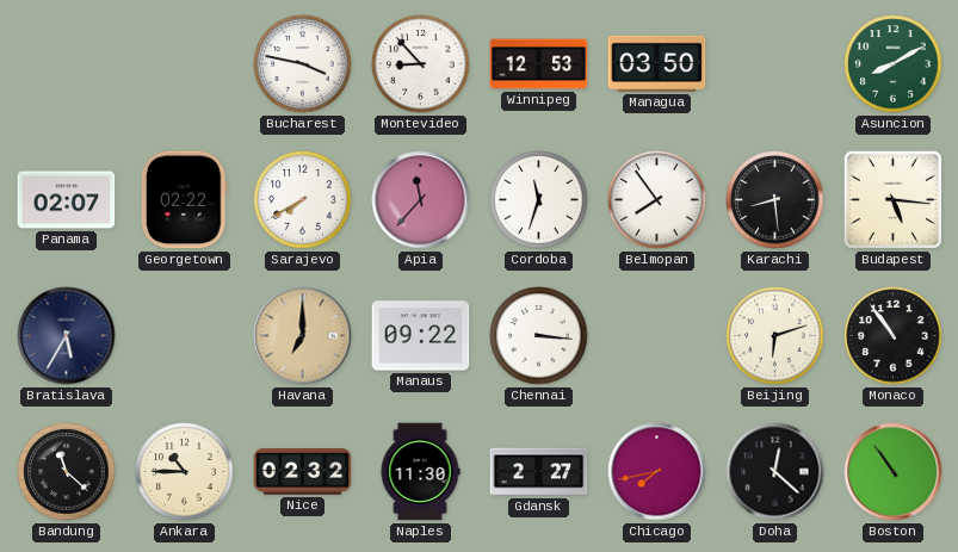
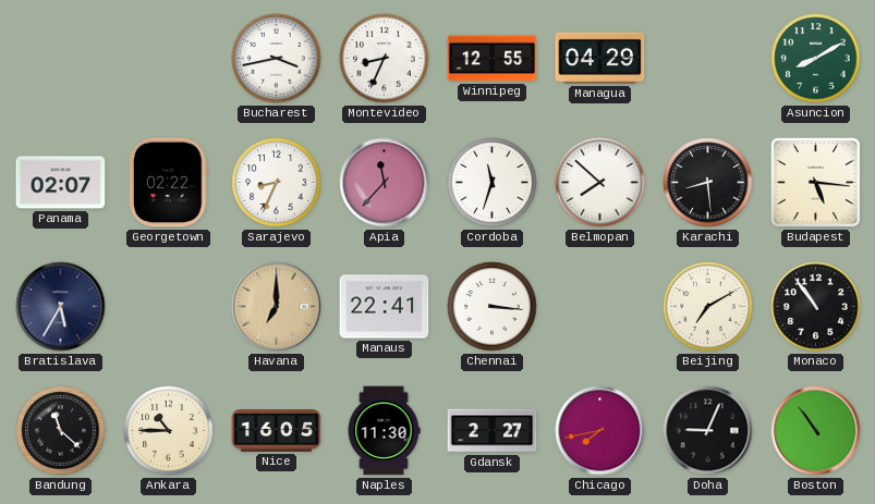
Bucharest: 3:47 -> 3:43 (277, 59)
Montevideo: 8:53 -> 8:34 (385, 59)
Winnipeg: 12:53 -> 12:55 (493, 59)
Managua: 03:50 -> 04:29 (600, 58)
Sarajevo: 7:40 -> 8:34 (277, 183)
Belmopan: 7:54 -> 7:52 (600, 183)
Manaus: 09:22 -> 22:41 (385, 307)
Beijing: 6:12 -> 7:10 (708, 307)
Nice: 02:32 -> 16:05 (277, 431)
Doha: 12:22 -> 9:04 (708, 431)
